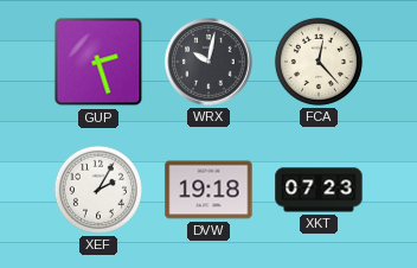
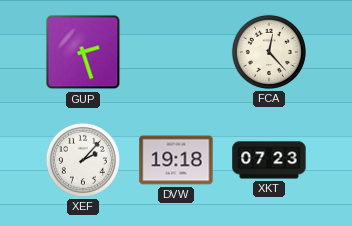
WRX: 10:02 -> none (208, 62)
XEF: 2:05 -> 2:07 (83, 160)
